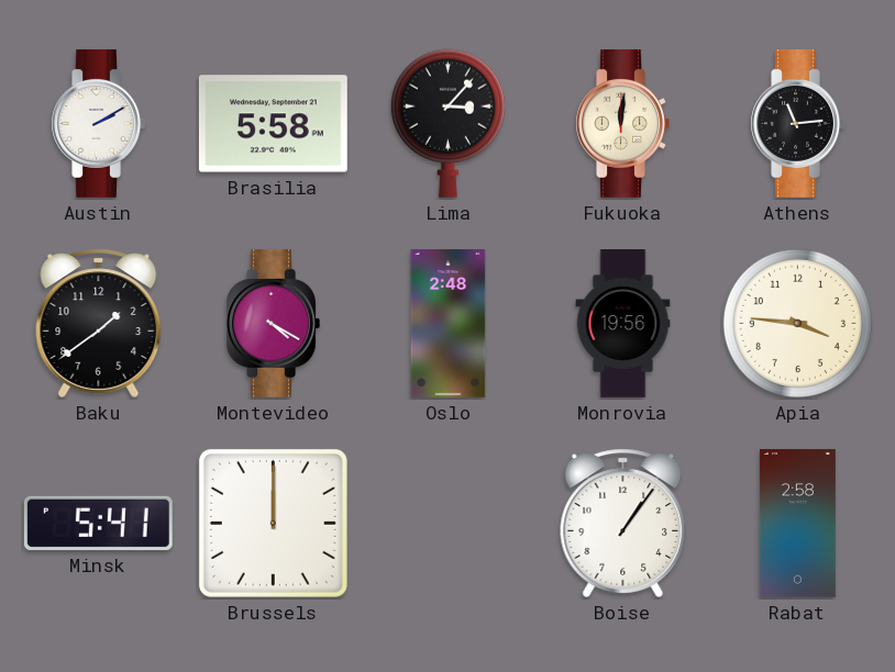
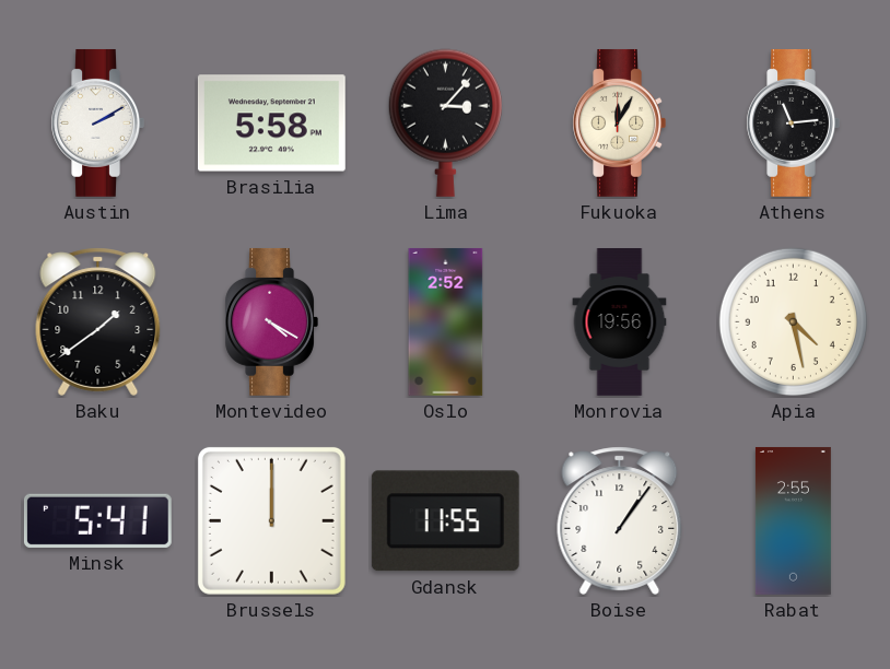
Fukuoka: 12:01 -> 12:05 (619, 122)
Oslo: 2:48 -> 2:52 (446, 321)
Apia: 3:46 -> 4:28 (793, 321)
Gdansk: none -> 11:55 (445, 521)
Rabat: 2:58 -> 2:55 (793, 520)
